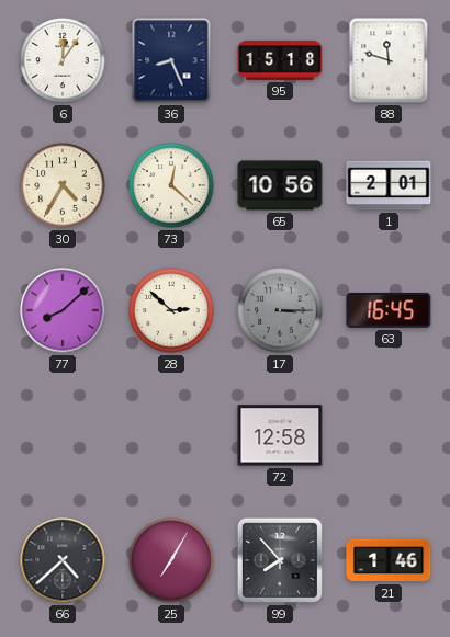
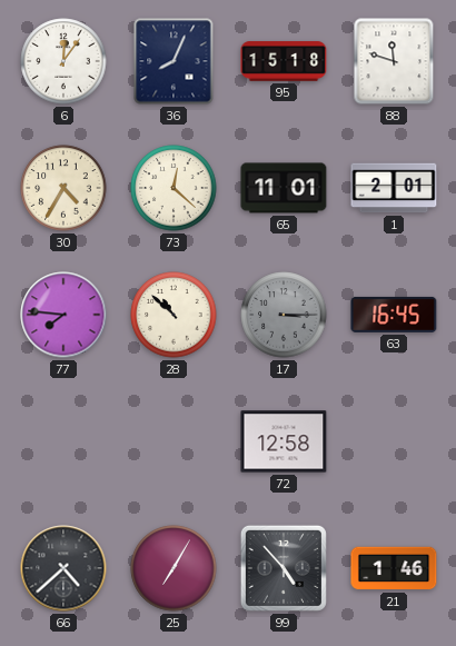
36: 8:26 -> 8:04 (174, 61)
65: 10:56 -> 11:01 (284, 188)
77: 8:08 -> 7:46 (63, 315)
28: 2:52 -> 10:52 (174, 315)
99: 7:53 -> 4:53 (284, 568)
